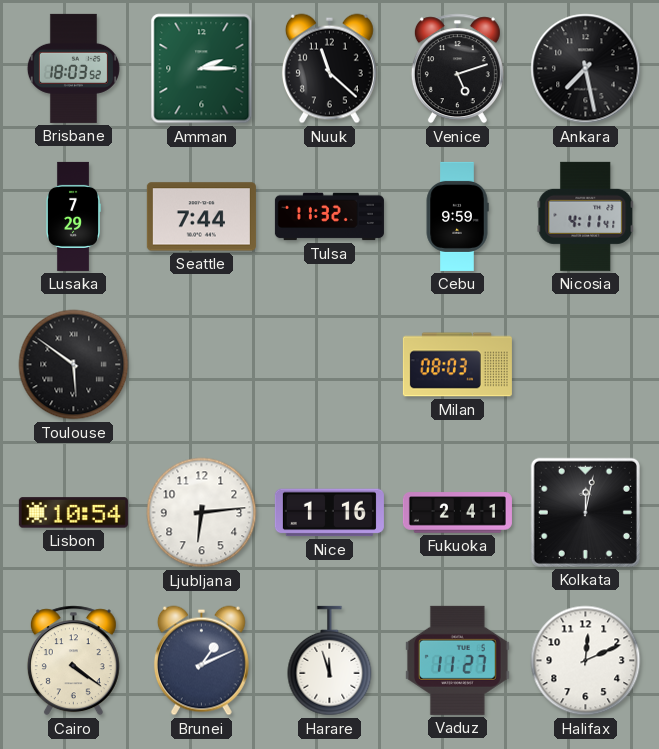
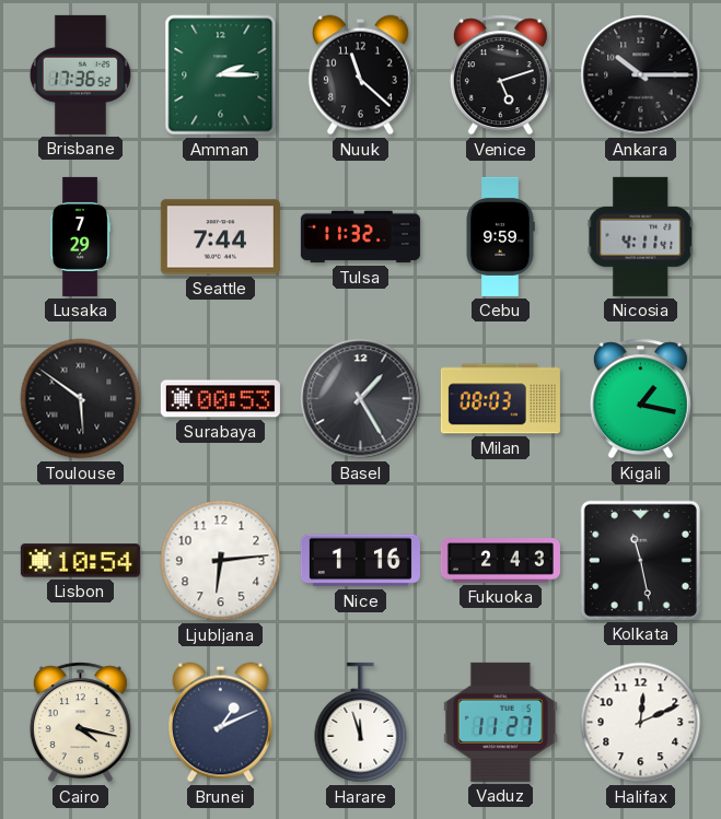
Brisbane: 18:03 -> 17:36 (80, 74)
Ankara: 7:28 -> 10:15 (641, 75)
Surabaya: none -> 00:53 (220, 399)
Basel: none -> 1:25 (361, 399)
Kigali: none -> 1:17 (640, 399)
Fukuoka: 2:41 -> 2:43 (500, 561)
Kolkata: 12:02 -> 11:28 (640, 560)
Cairo: 4:21 -> 4:17 (80, 723)
